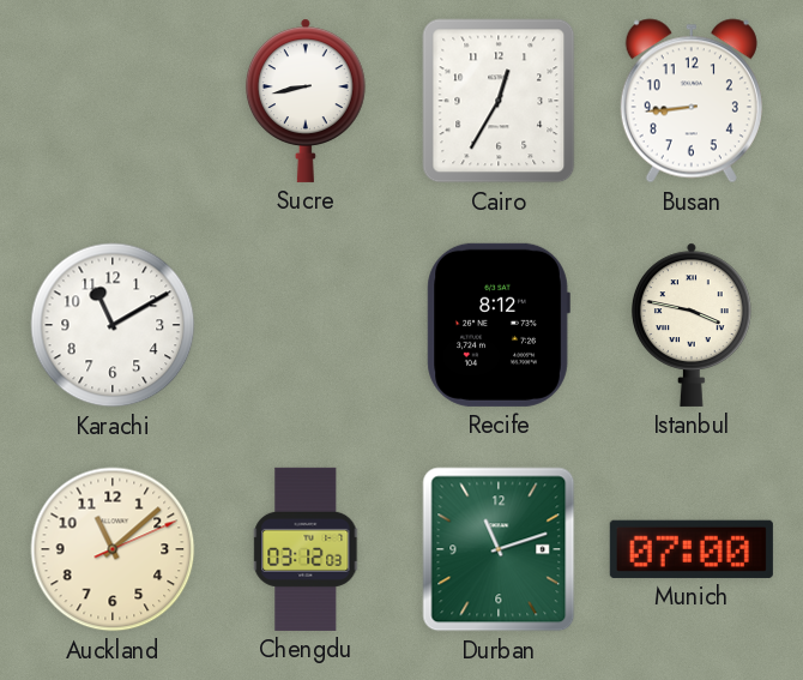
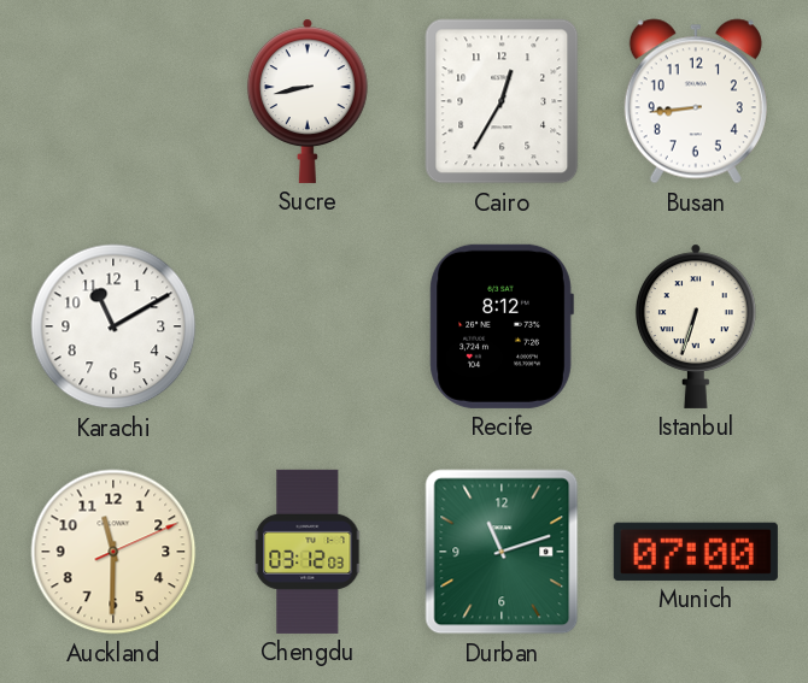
Istanbul: 3:47 -> 6:33 (696, 326)
Auckland: 11:08 -> 11:30 (113, 552)
